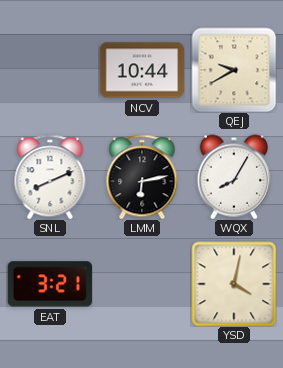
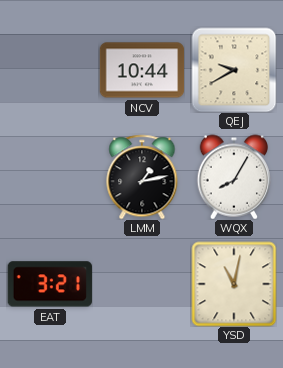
SNL: 8:11 -> none (50, 177)
LMM: 6:13 -> 1:13 (142, 177)
YSD: 4:02 -> 11:02 (234, 284)
